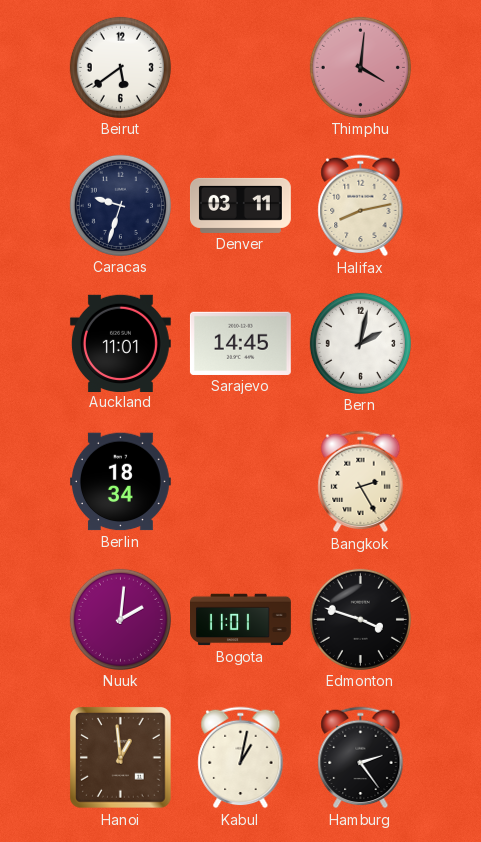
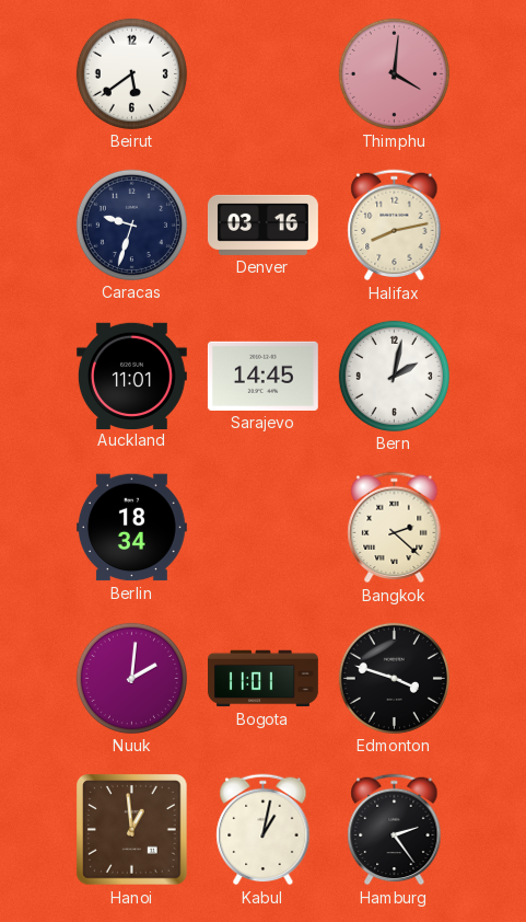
Denver: 03:11 -> 03:16 (262, 224)
Bangkok: 2:25 -> 2:22 (395, 528)
